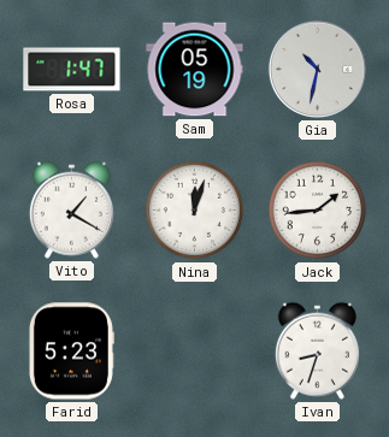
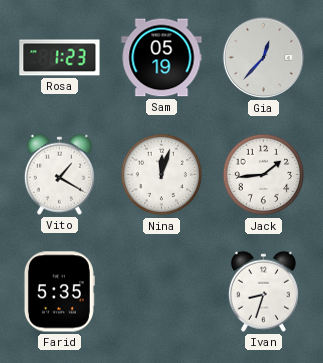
Rosa: 1:47 -> 1:23 (60, 58)
Gia: 10:32 -> 12:37 (263, 57)
Farid: 5:23 -> 5:35 (59, 292)
